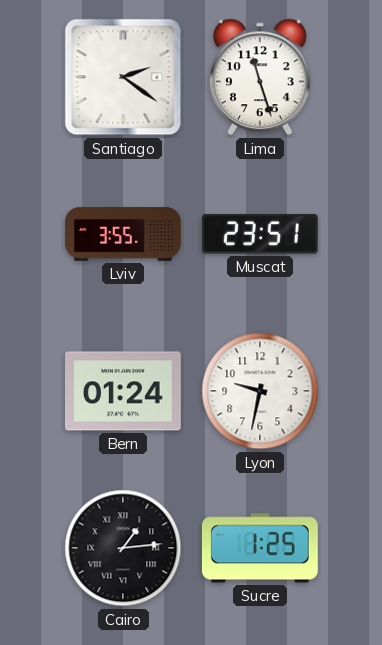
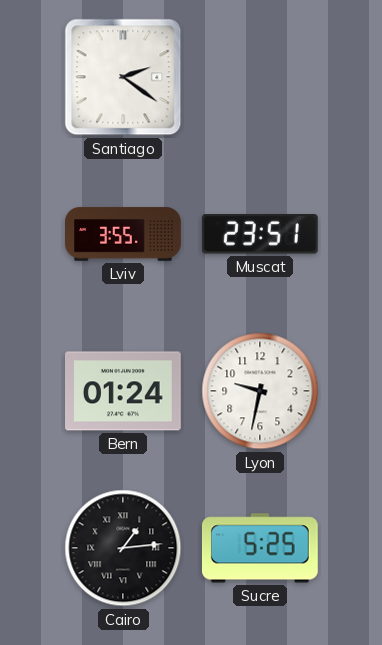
Lima: 11:27 -> none (260, 77)
Sucre: 1:25 -> 5:25 (260, 548)
